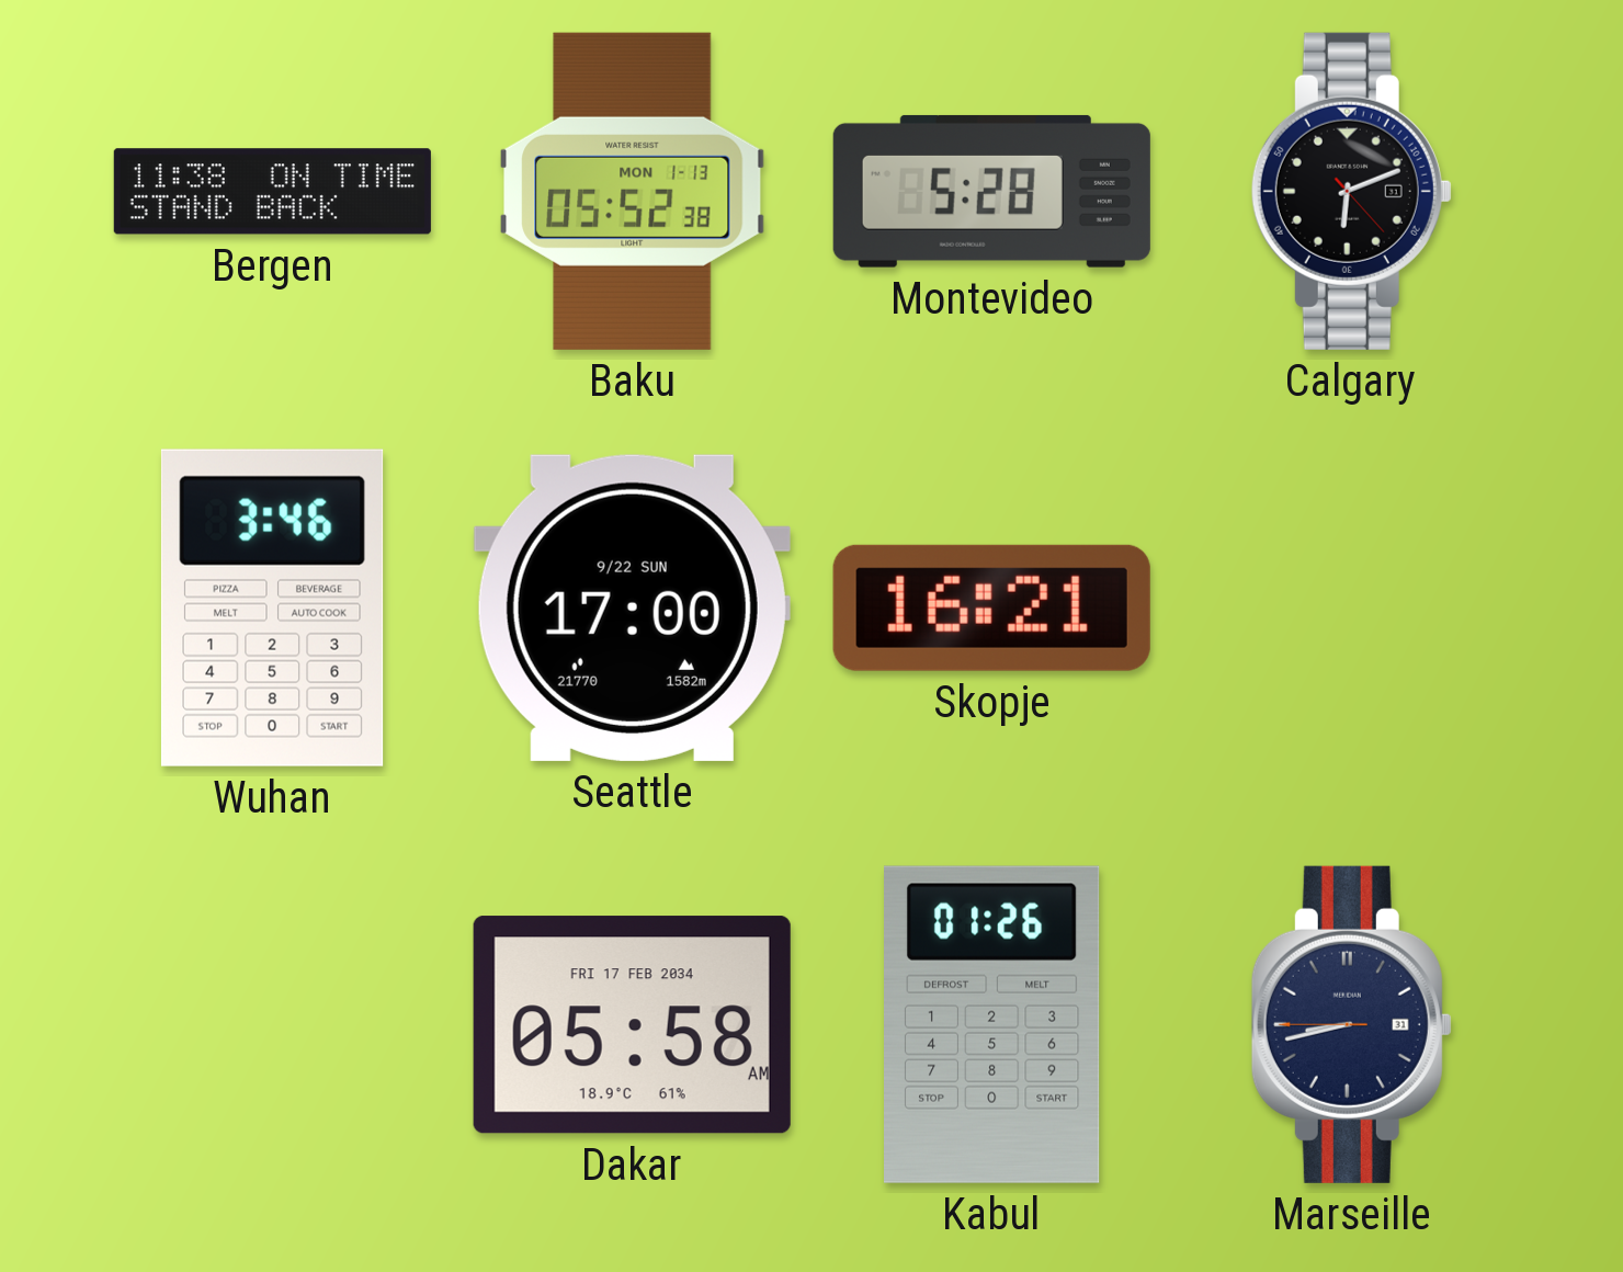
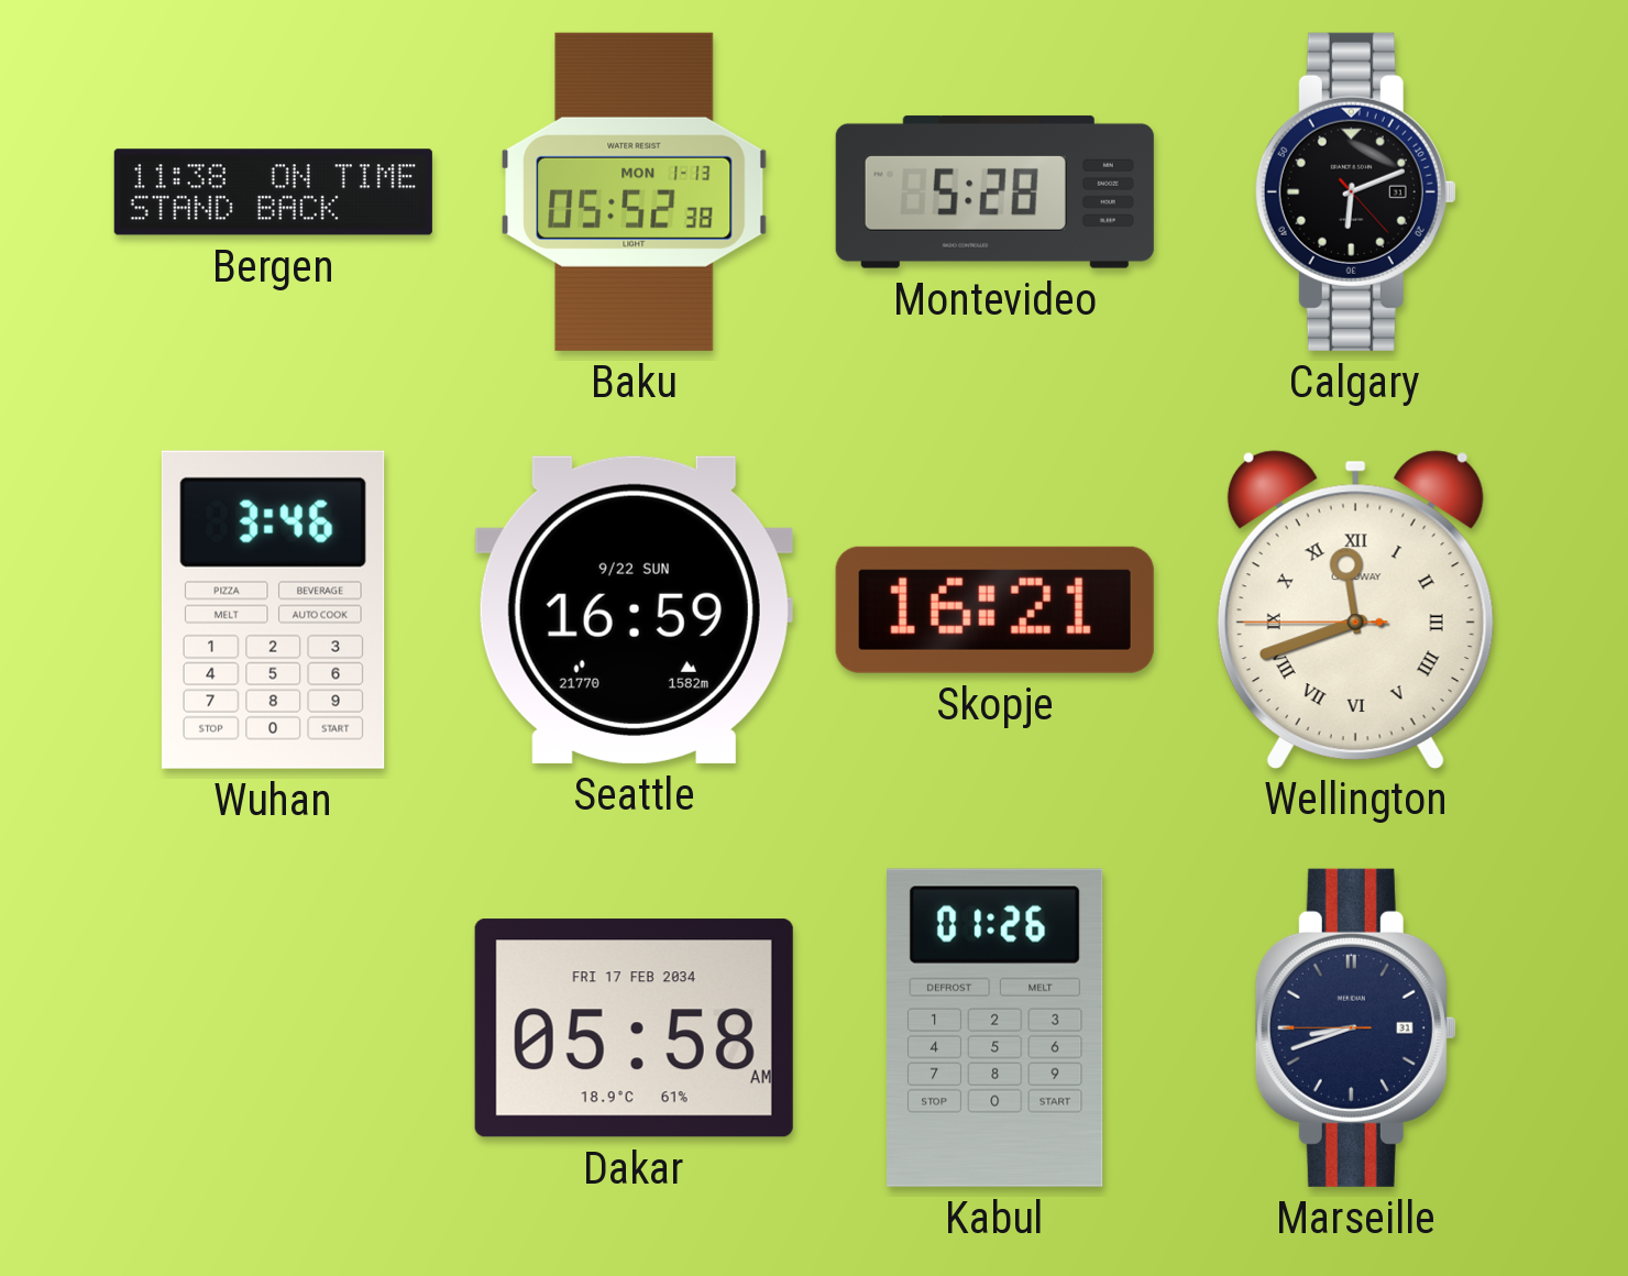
Seattle: 17:00 -> 16:59 (634, 609)
Wellington: none -> 11:41 (1355, 609)
Marseille: 8:42 -> 8:41 (1355, 1027)
